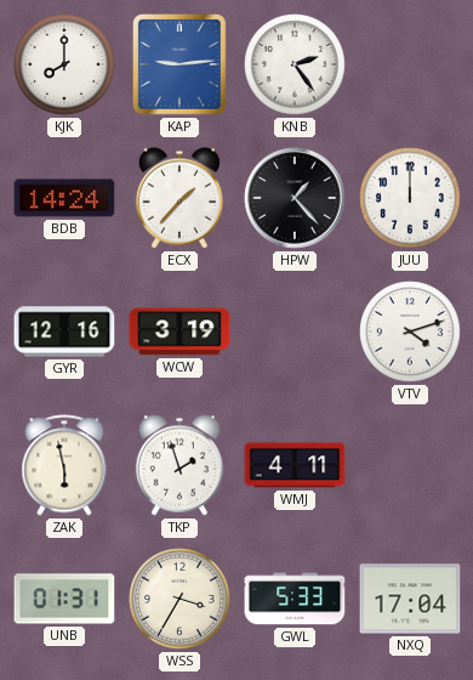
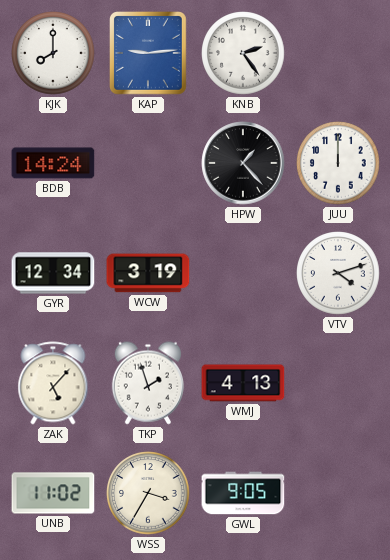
ECX: 1:37 -> none (179, 198)
GYR: 12:16 -> 12:34 (53, 273)
ZAK: 5:58 -> 5:07 (53, 383)
WMJ: 4:11 -> 4:13 (243, 383)
UNB: 01:31 -> 11:02 (53, 493)
GWL: 5:33 -> 9:05 (243, 493)
NXQ: 17:04 -> none (410, 599)
